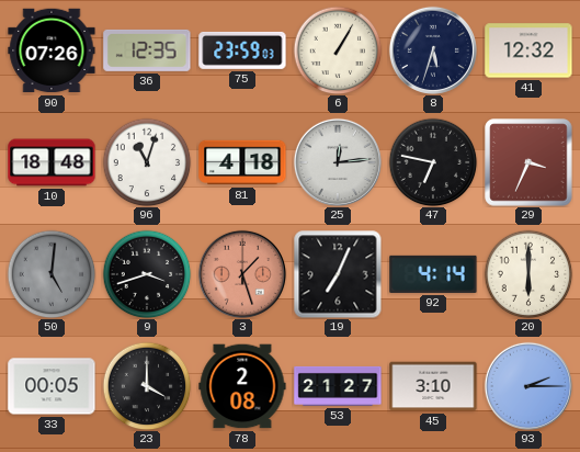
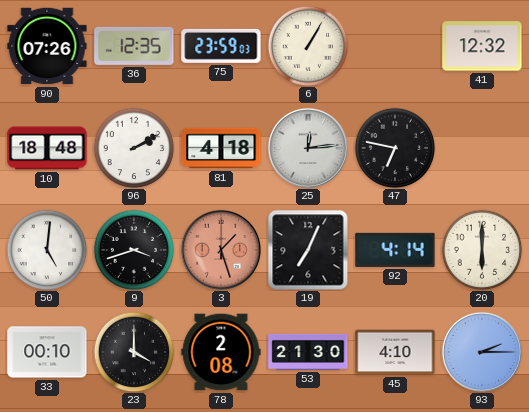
8: 5:33 -> none (433, 50)
96: 11:03 -> 2:10 (134, 148)
29: 3:34 -> none (528, 162)
50 dial: grey -> white (47, 250)
33: 00:05 -> 00:10 (47, 352)
53: 21:27 -> 21:30 (308, 352)
45: 3:10 -> 4:10 (395, 352)
